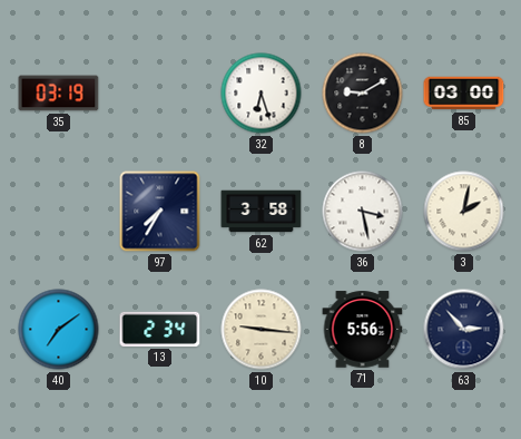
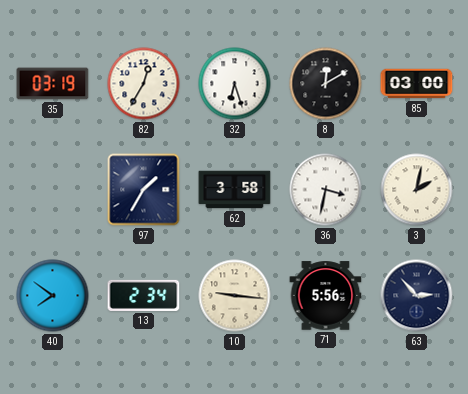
82: none -> 12:35 (144, 84)
8: 9:10 -> 12:10 (326, 84)
97: 7:35 -> 1:35 (144, 190)
36: 3:28 -> 3:32 (326, 190)
40: 7:09 -> 7:51 (53, 296)
